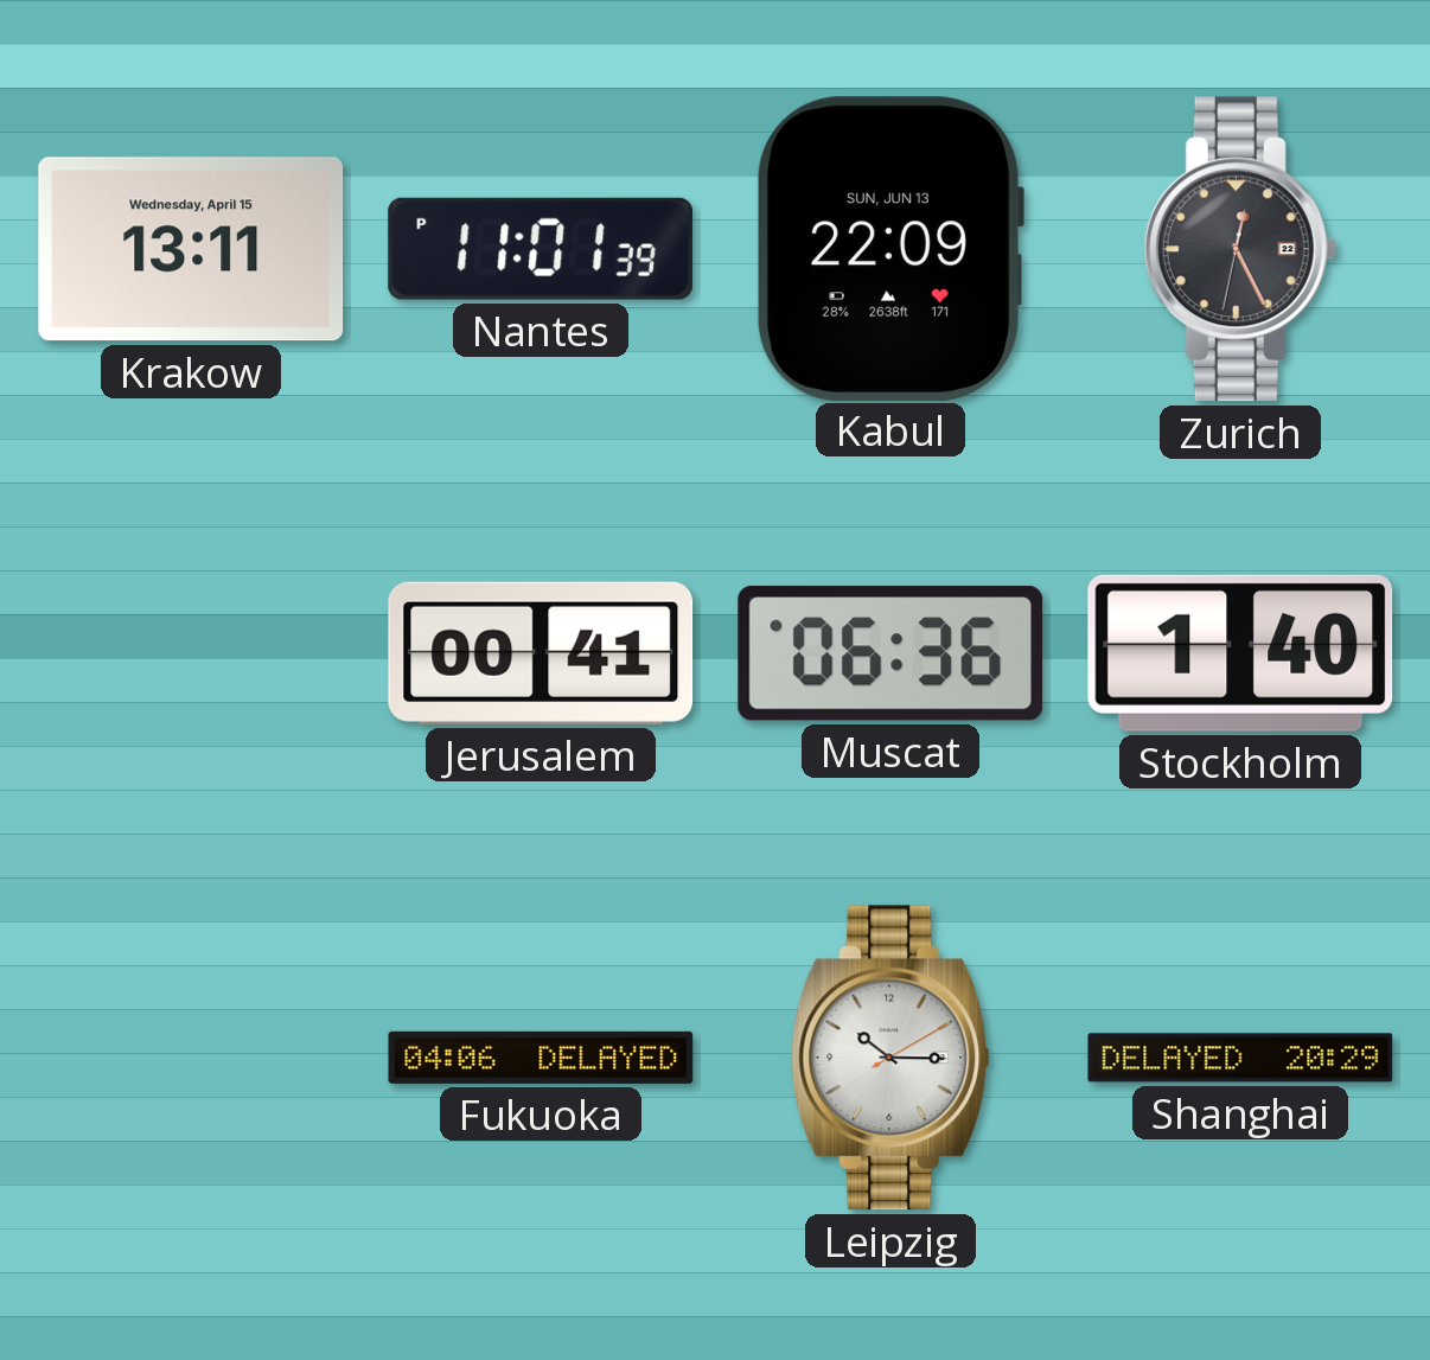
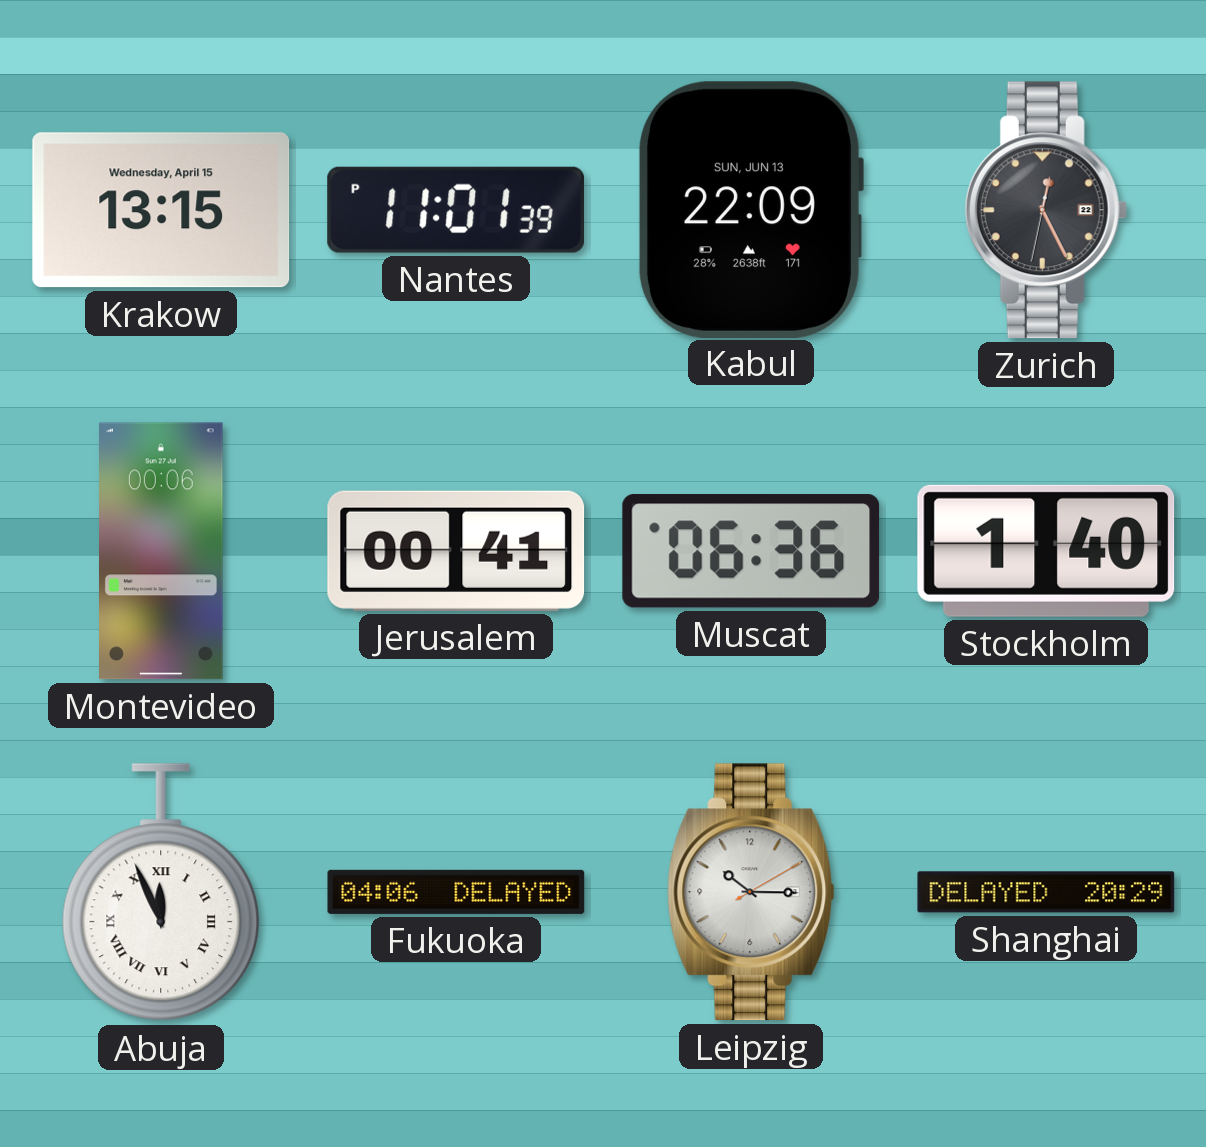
Krakow: 13:11 -> 13:15 (161, 210)
Montevideo: none -> 00:06 (162, 551)
Abuja: none -> 11:56 (161, 893)
